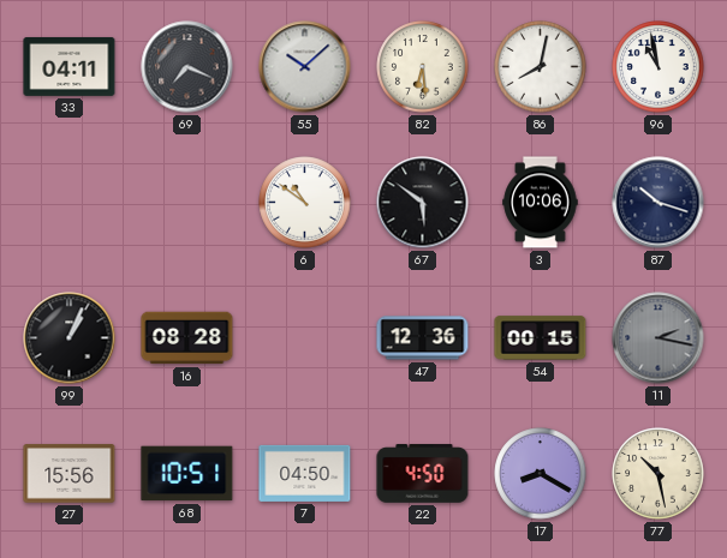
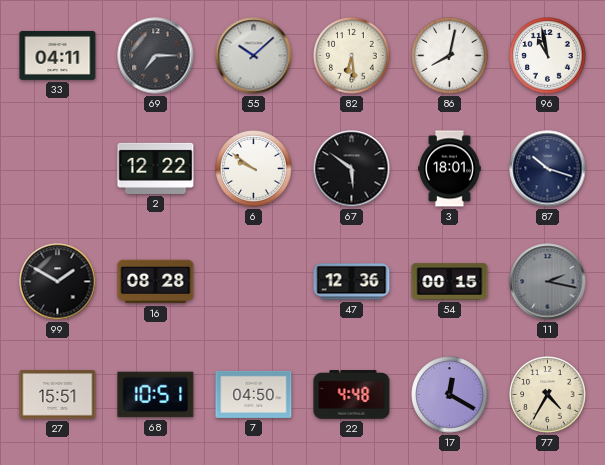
69: 7:19 -> 7:15 (156, 56)
2: none -> 12:22 (156, 168)
6: 10:51 -> 9:51 (254, 169)
3: 10:06 -> 18:01 (450, 169)
99: 1:04 -> 1:50 (58, 282)
27: 15:56 -> 15:51 (58, 395)
22: 4:50 -> 4:48 (352, 395)
17: 8:20 -> 12:20 (450, 395)
77: 10:28 -> 4:35 (548, 395)
